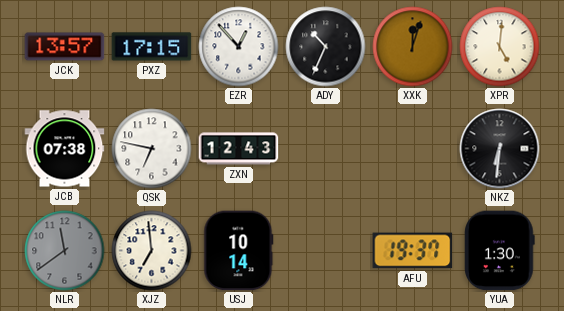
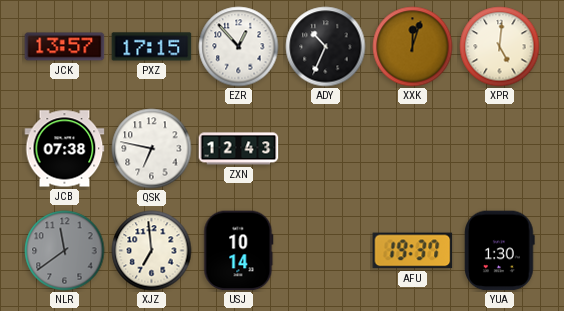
NKZ: 6:31 -> none (500, 149)
